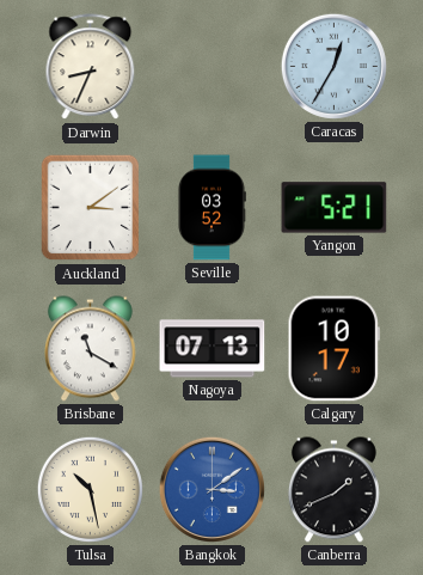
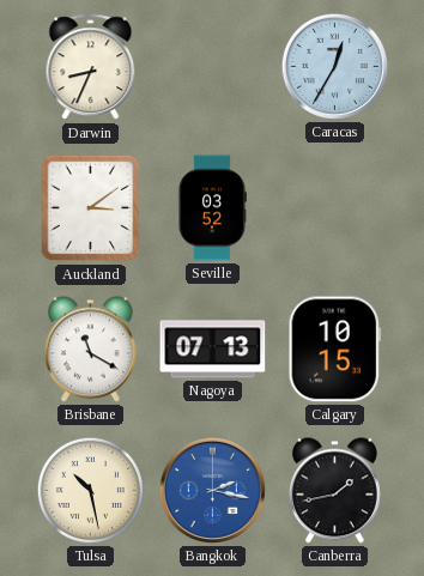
Yangon: 5:21 -> none (335, 208)
Calgary: 10:17 -> 10:15 (334, 350)
Bangkok: 3:09 -> 2:17 (212, 490)
Canberra: 1:41 -> 1:43 (334, 491)
